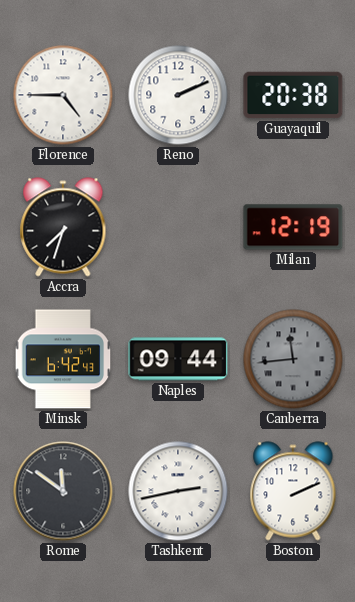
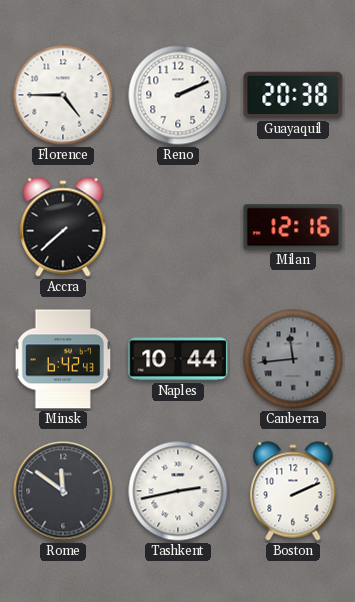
Accra: 7:33 -> 7:38 (63, 227)
Milan: 12:19 -> 12:16 (293, 227)
Naples: 09:44 -> 10:44 (178, 359)
